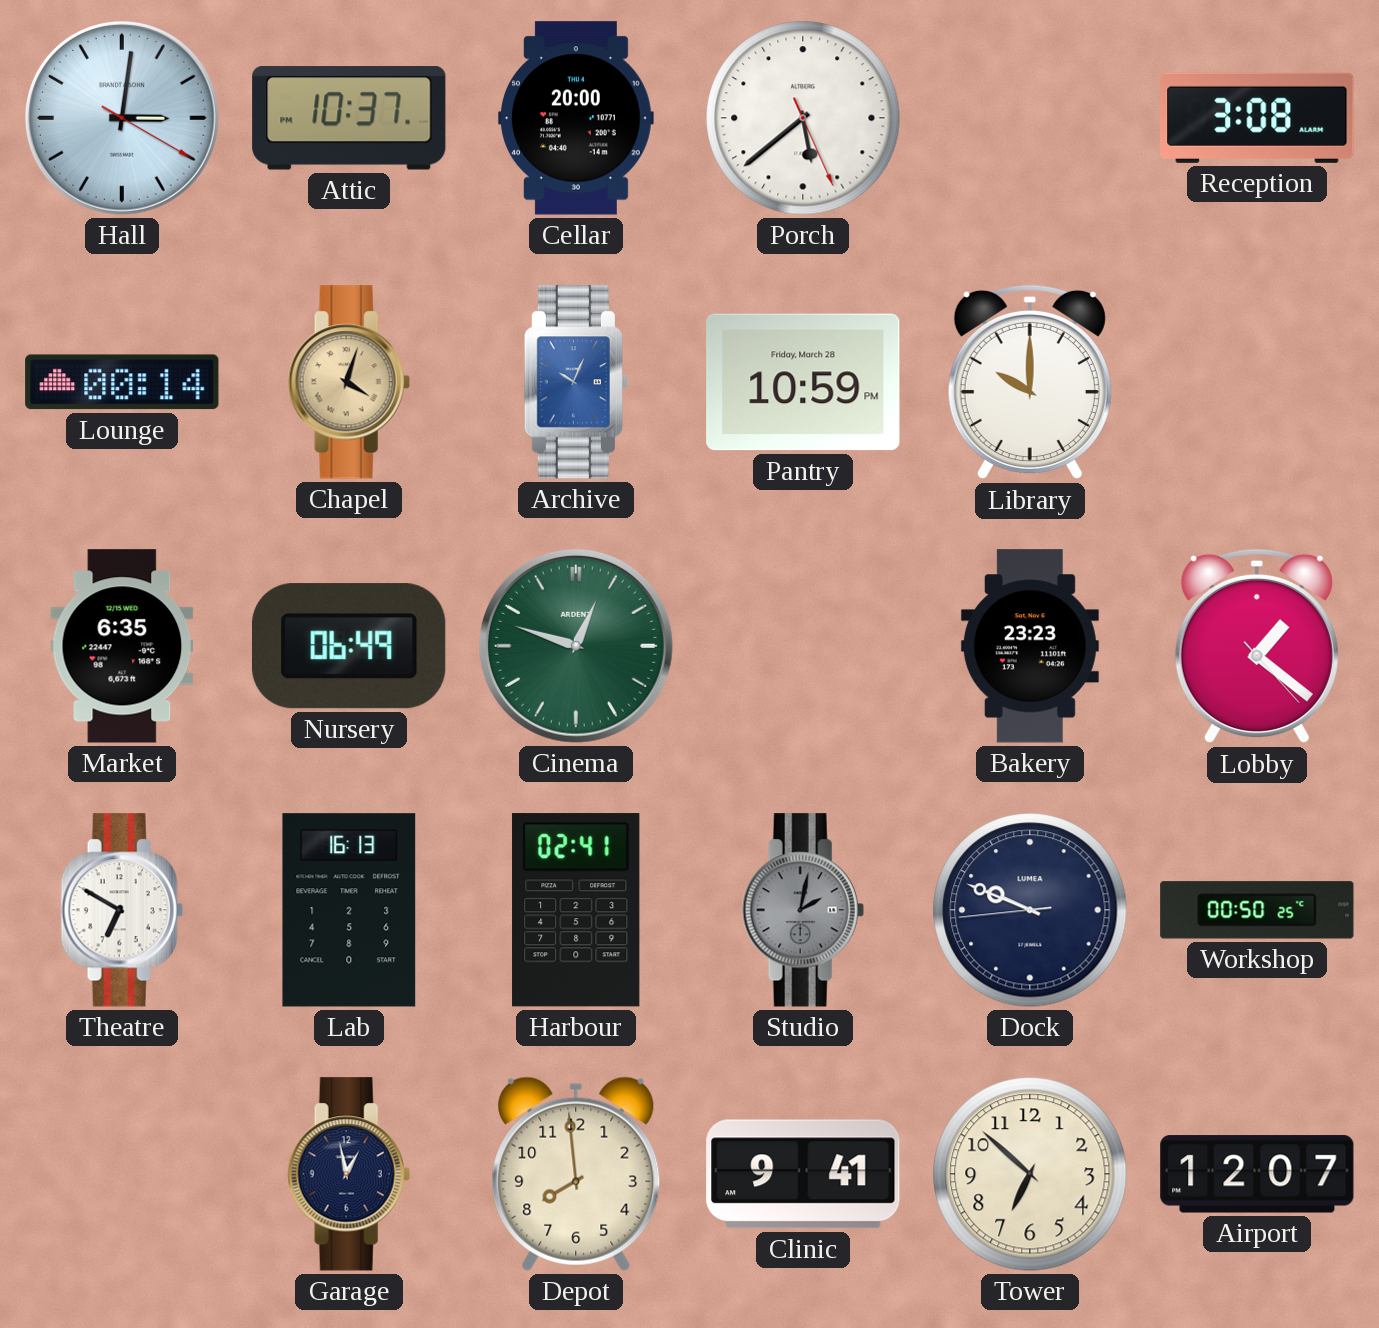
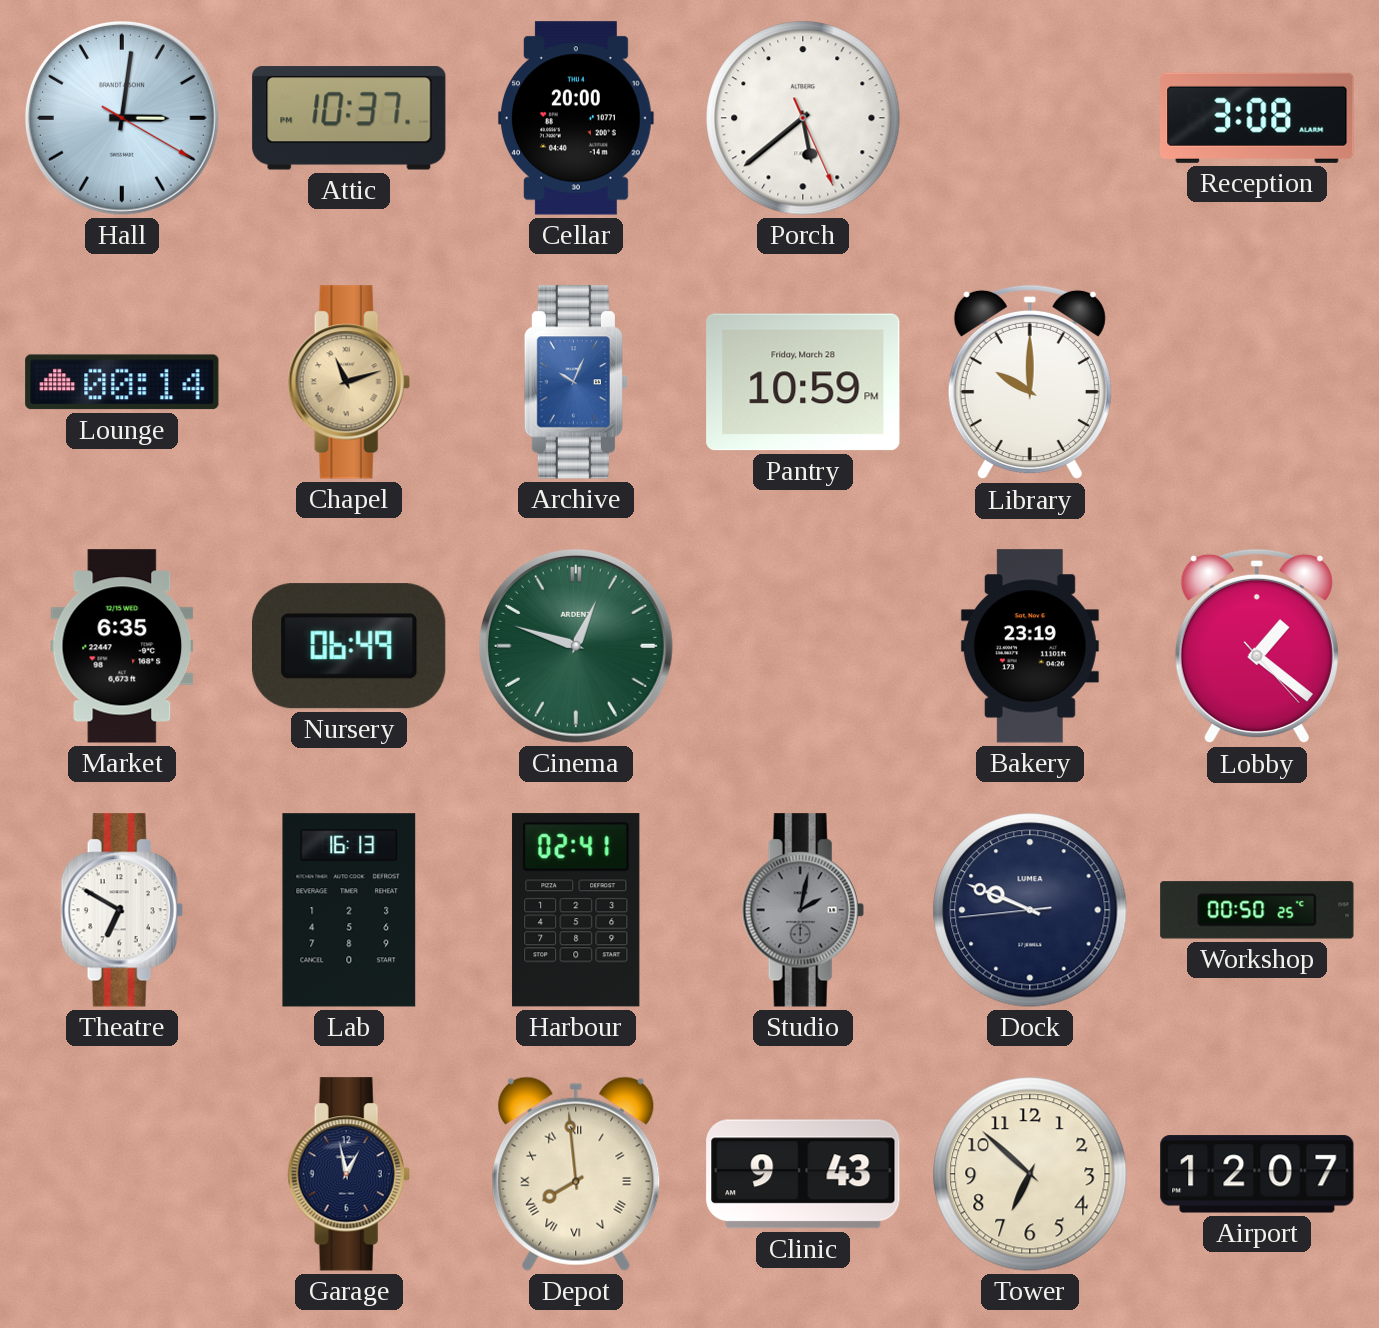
Chapel: 4:03 -> 11:12 (349, 382)
Bakery: 23:23 -> 23:19 (1030, 646)
Depot numerals: Arabic -> Roman (576, 1174)
Clinic: 9:41 -> 9:43 (803, 1174)
